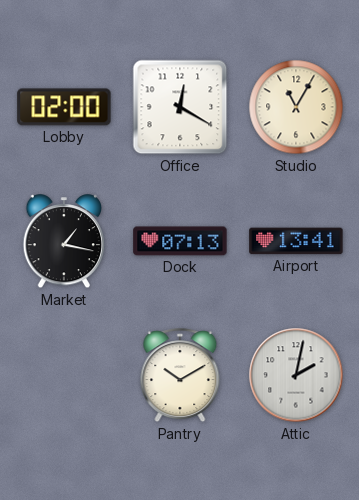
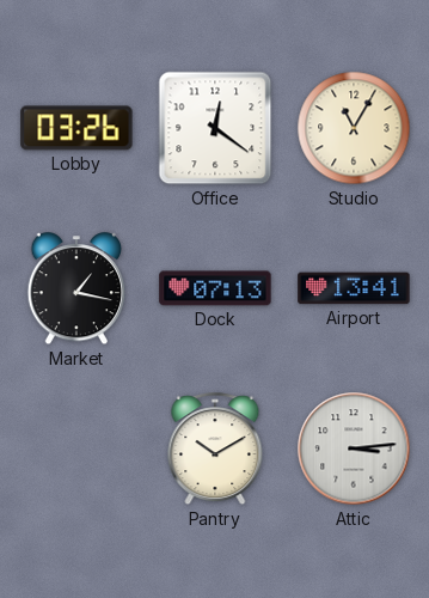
Lobby: 02:00 -> 03:26 (76, 128)
Office: 12:20 -> 12:21 (215, 128)
Attic: 2:02 -> 3:14 (354, 448)
